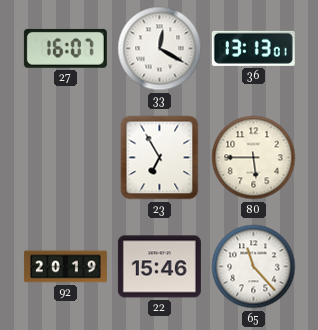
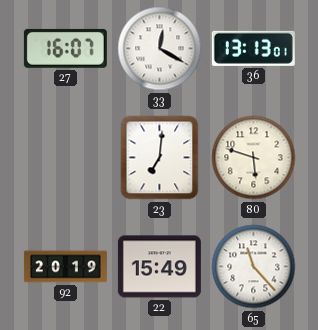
23: 6:55 -> 7:01 (160, 158)
80: 5:45 -> 5:48 (254, 158)
22: 15:46 -> 15:49 (159, 267)
